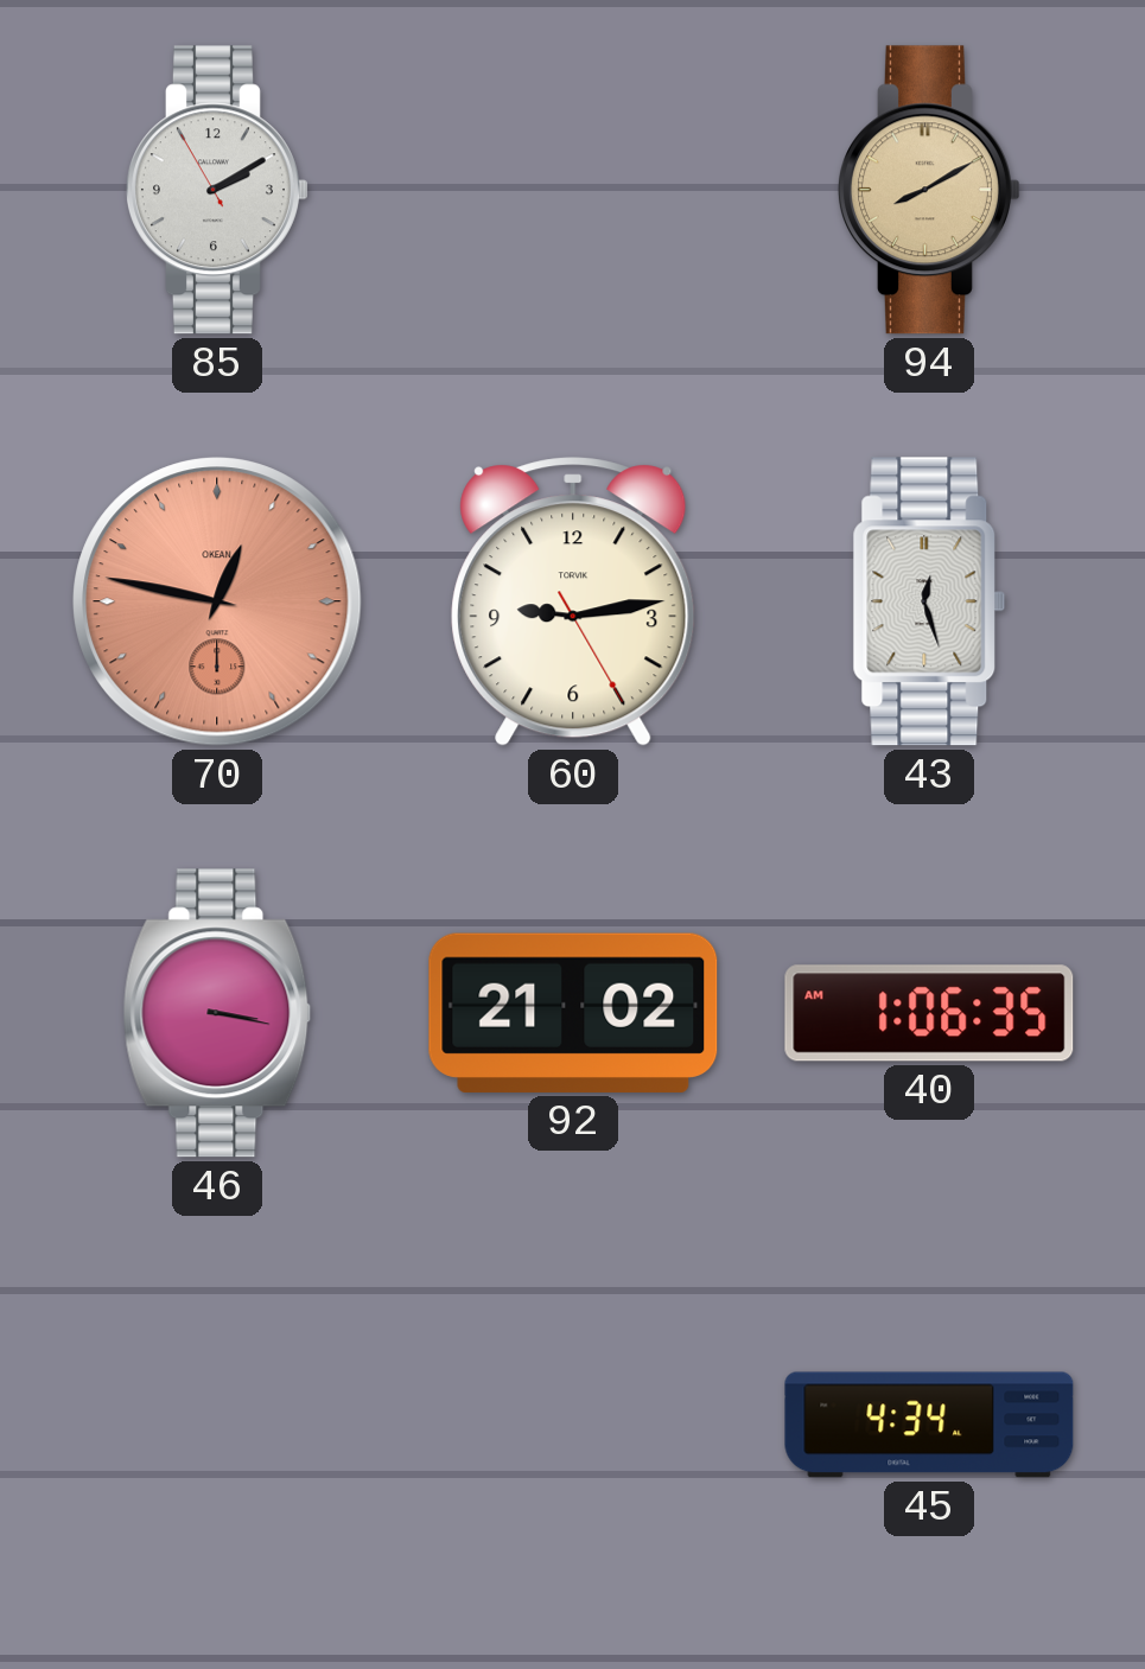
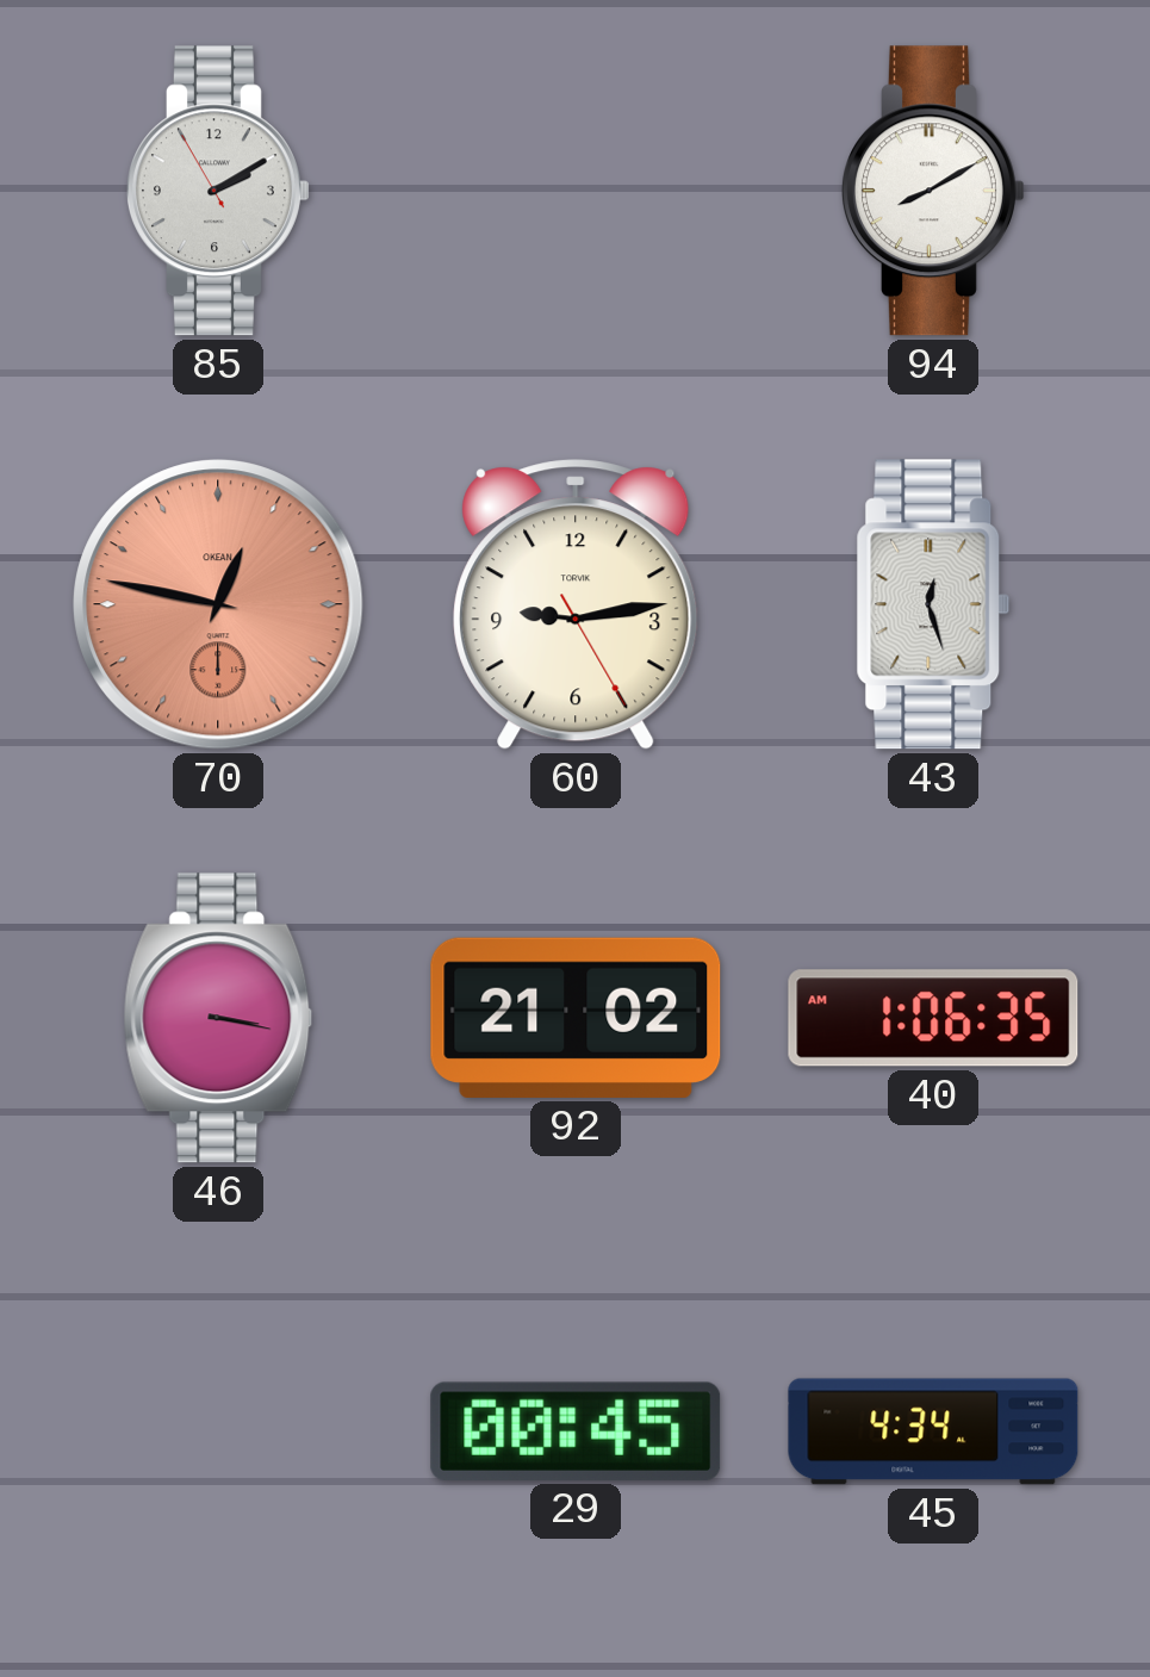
94 dial: champagne -> white (934, 191)
29: none -> 00:45 (576, 1431)
